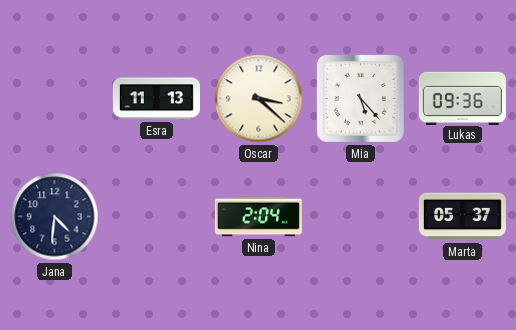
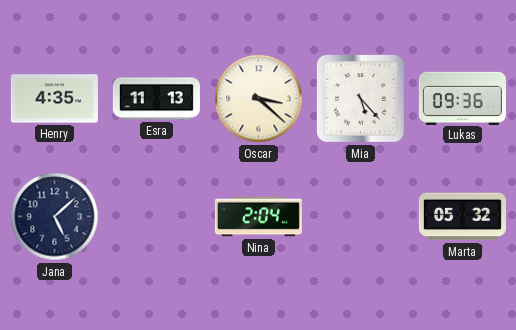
Henry: none -> 4:35 (54, 99)
Jana: 4:31 -> 5:08 (55, 217)
Marta: 05:37 -> 05:32 (462, 217)
